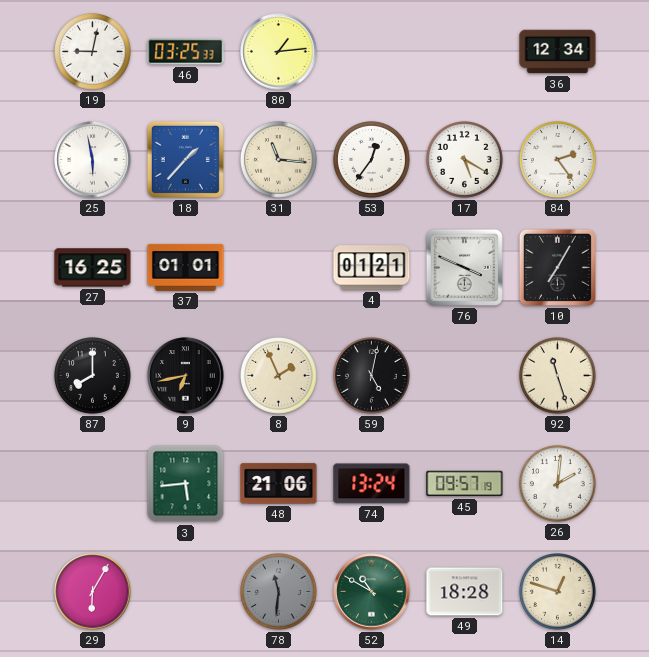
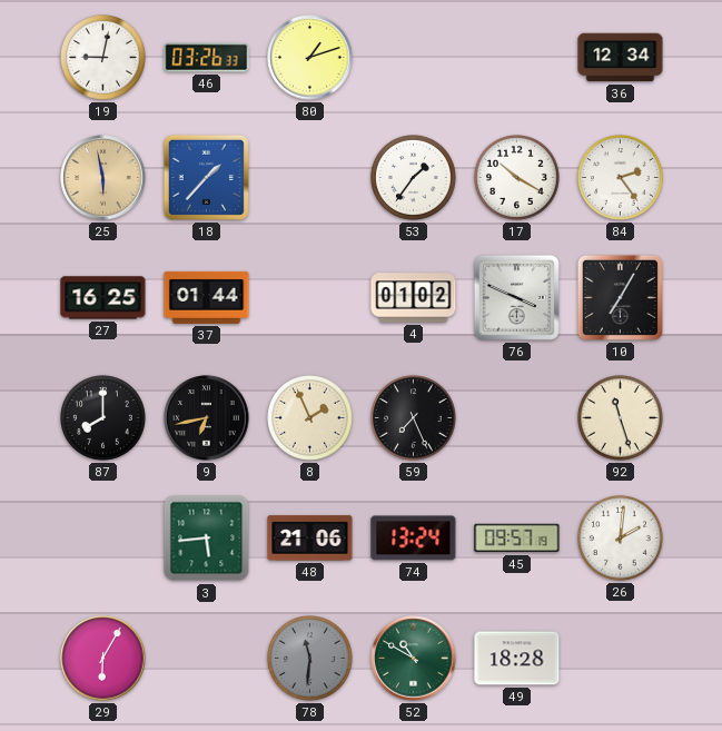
46: 03:25 -> 03:26 (207, 58)
80: 1:14 -> 1:12 (310, 58)
25 dial: white -> champagne (103, 178)
31: 11:16 -> none (279, 160)
53: 12:36 -> 1:36 (414, 178)
17: 5:20 -> 10:20 (517, 178)
37: 01:01 -> 01:44 (207, 297)
4: 01:21 -> 01:02 (414, 298)
59: 5:02 -> 7:26 (414, 418)
14: 12:48 -> none (558, 592)
